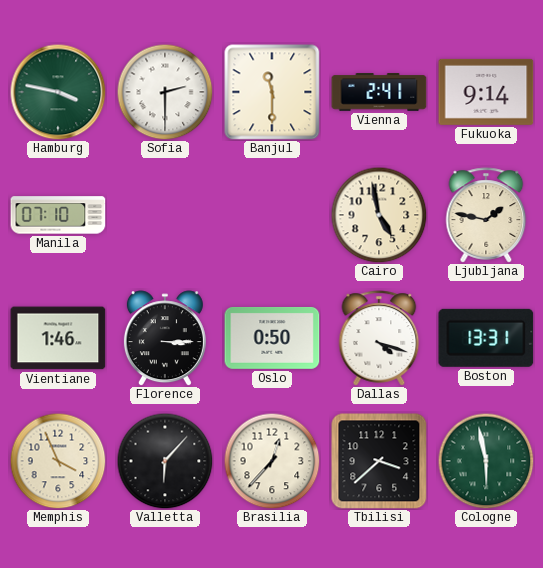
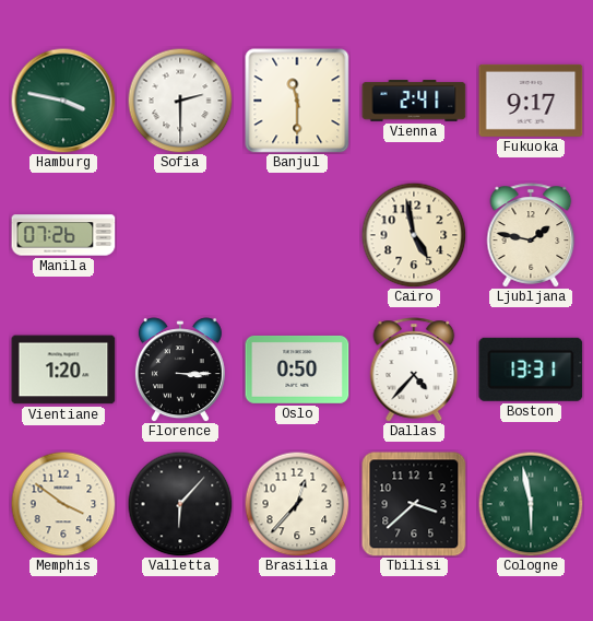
Fukuoka: 9:14 -> 9:17 (531, 101)
Manila: 07:10 -> 07:26 (63, 235)
Vientiane: 1:46 -> 1:20 (63, 370)
Dallas: 4:18 -> 4:37 (414, 370)
Memphis: 3:56 -> 3:51 (63, 504)
